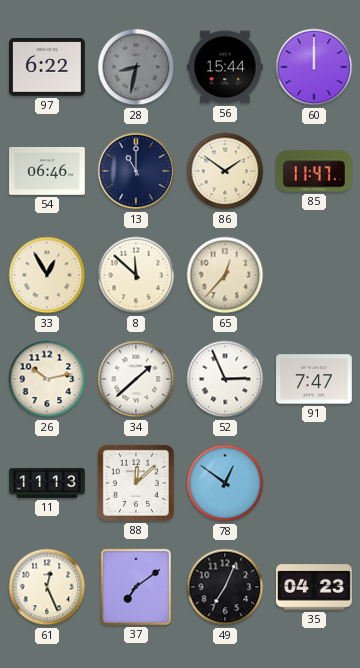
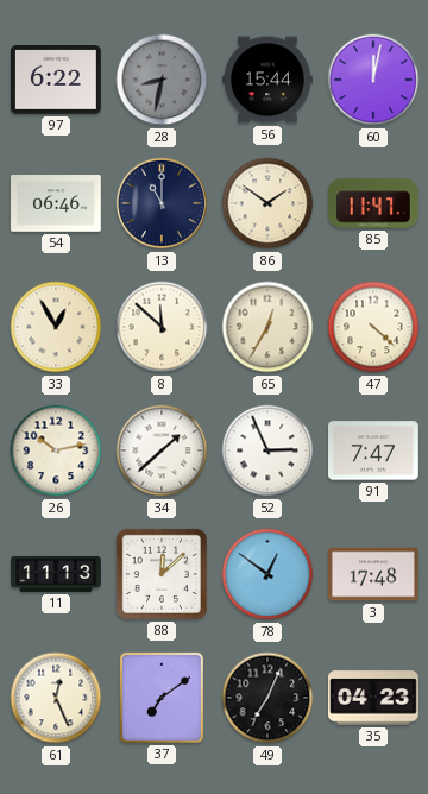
60: 12:00 -> 12:02 (373, 80)
65: 12:37 -> 12:35 (267, 327)
47: none -> 4:22 (373, 327)
3: none -> 17:48 (374, 574)
